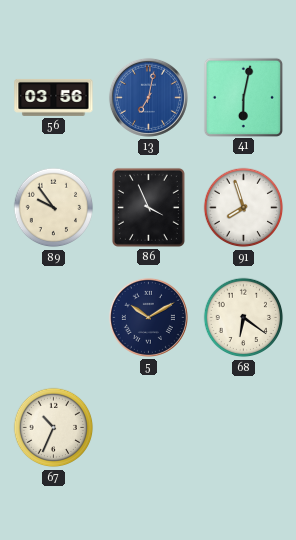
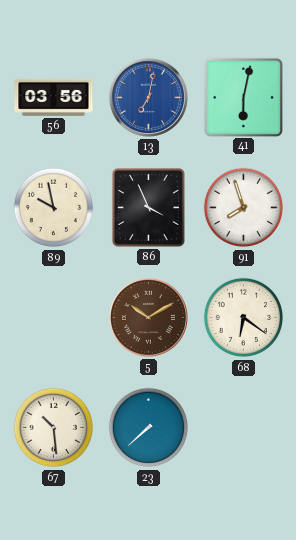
89: 9:54 -> 9:58 (54, 208)
5 dial: navy -> brown (148, 317)
67: 10:34 -> 10:29 (54, 428)
23: none -> 7:38 (149, 428)
